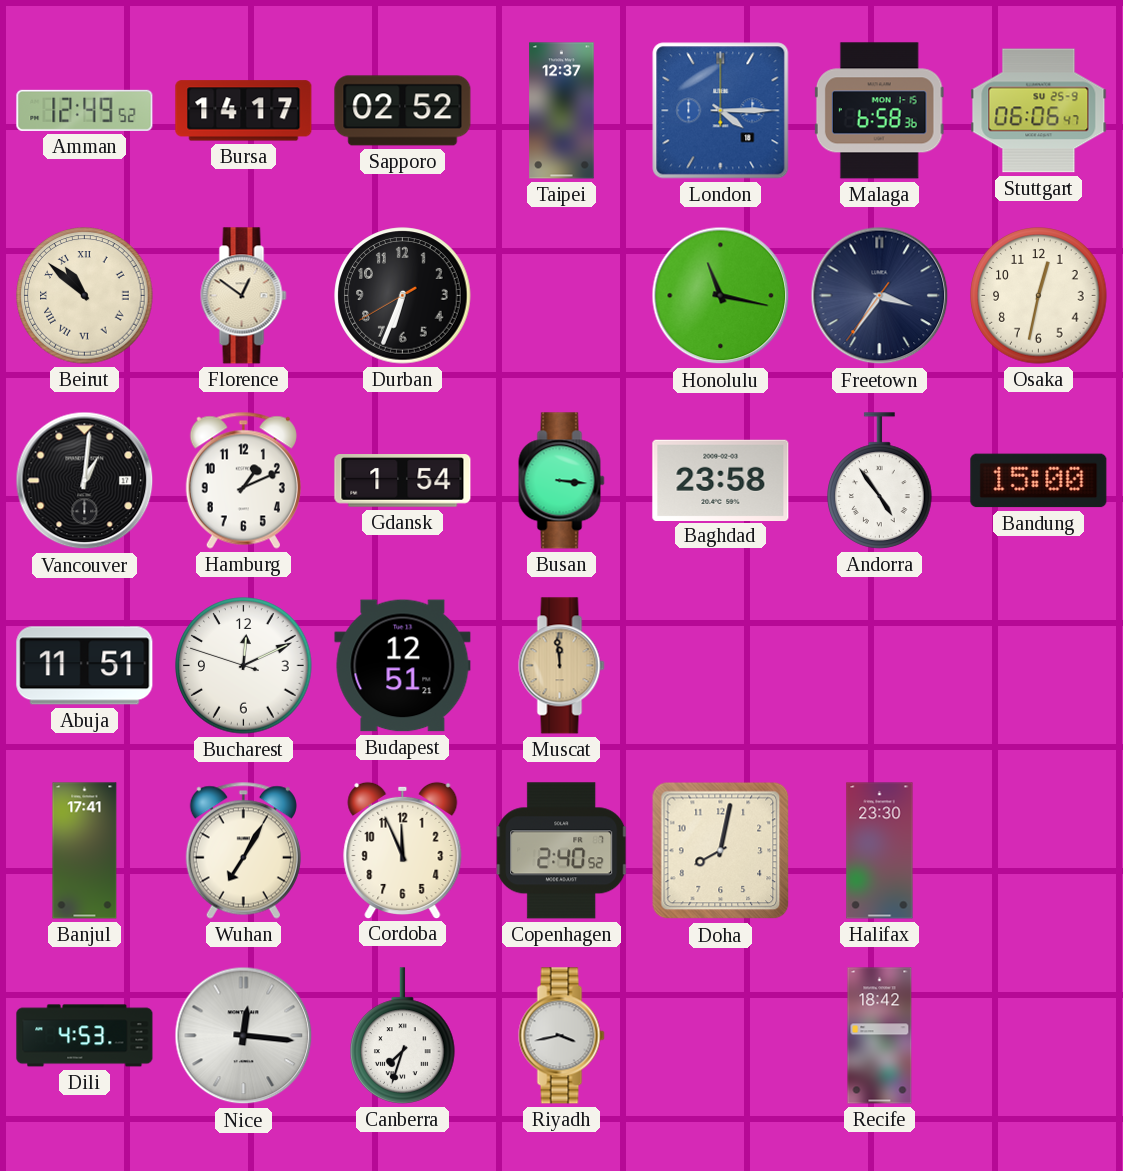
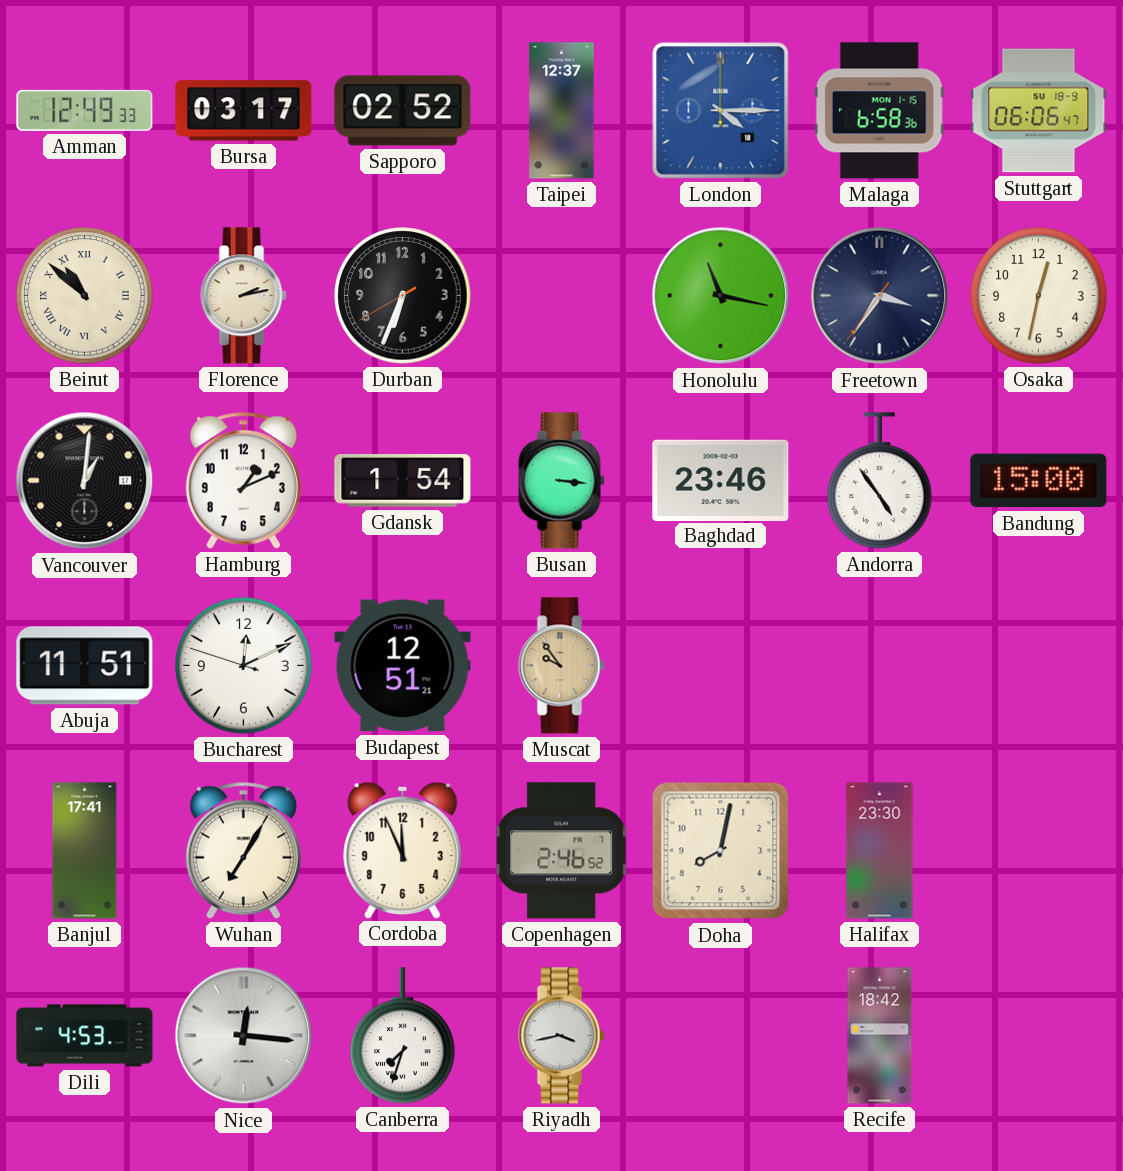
Amman: 12:49:52 -> 12:49:33 (85, 110)
Bursa: 14:17 -> 03:17 (244, 111)
Stuttgart date: SU 25-9 -> SU 18-9 (1039, 111)
Florence: 12:51 -> 2:13 (244, 296)
Baghdad: 23:58 -> 23:46 (721, 480)
Muscat: 11:59 -> 9:54 (562, 666)
Copenhagen: 2:40 -> 2:46 (562, 851)
